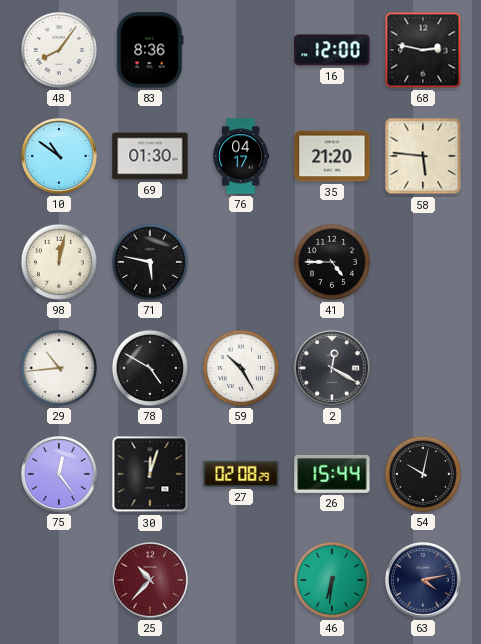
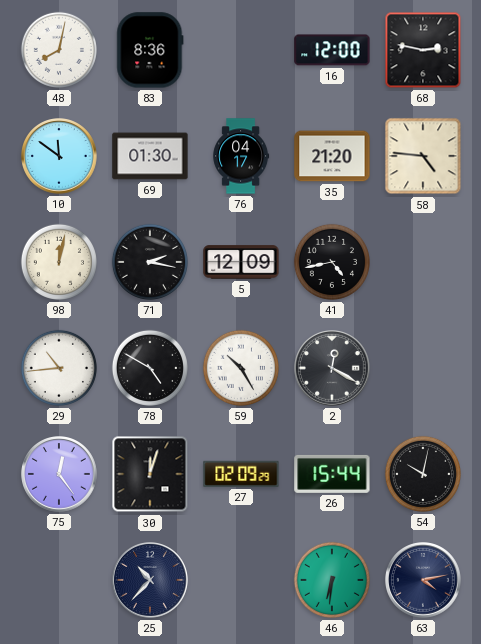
48: 8:06 -> 8:02 (59, 50)
10: 10:51 -> 11:51 (60, 157)
58: 5:46 -> 4:46 (423, 156)
71: 5:47 -> 2:17 (150, 262)
5: none -> 12:09 (241, 262)
41: 4:45 -> 4:43 (332, 262)
27: 02:08 -> 02:09 (241, 474)
25 dial: burgundy -> navy (151, 581)
